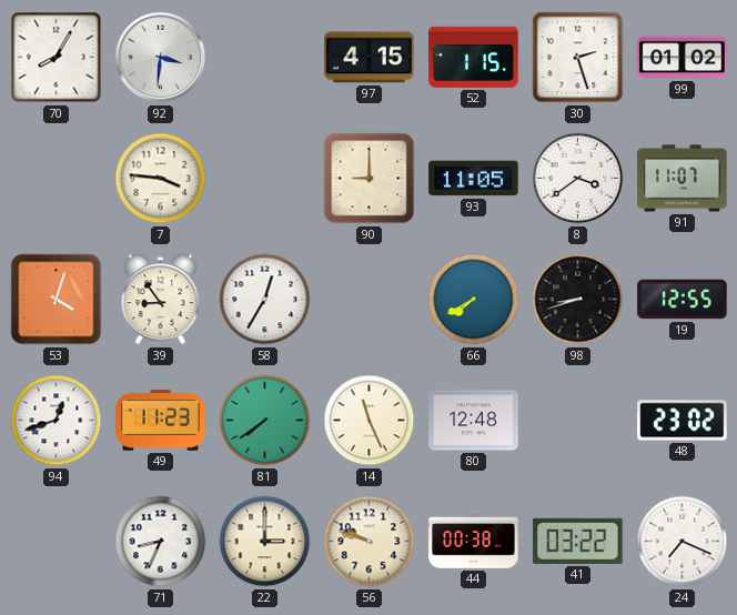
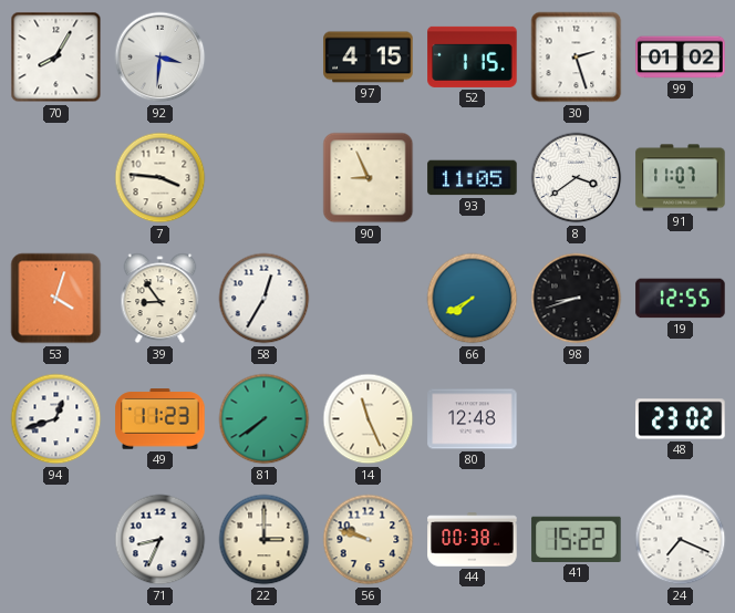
90: 9:00 -> 8:56 (369, 178)
41: 03:22 -> 15:22 (577, 539)
